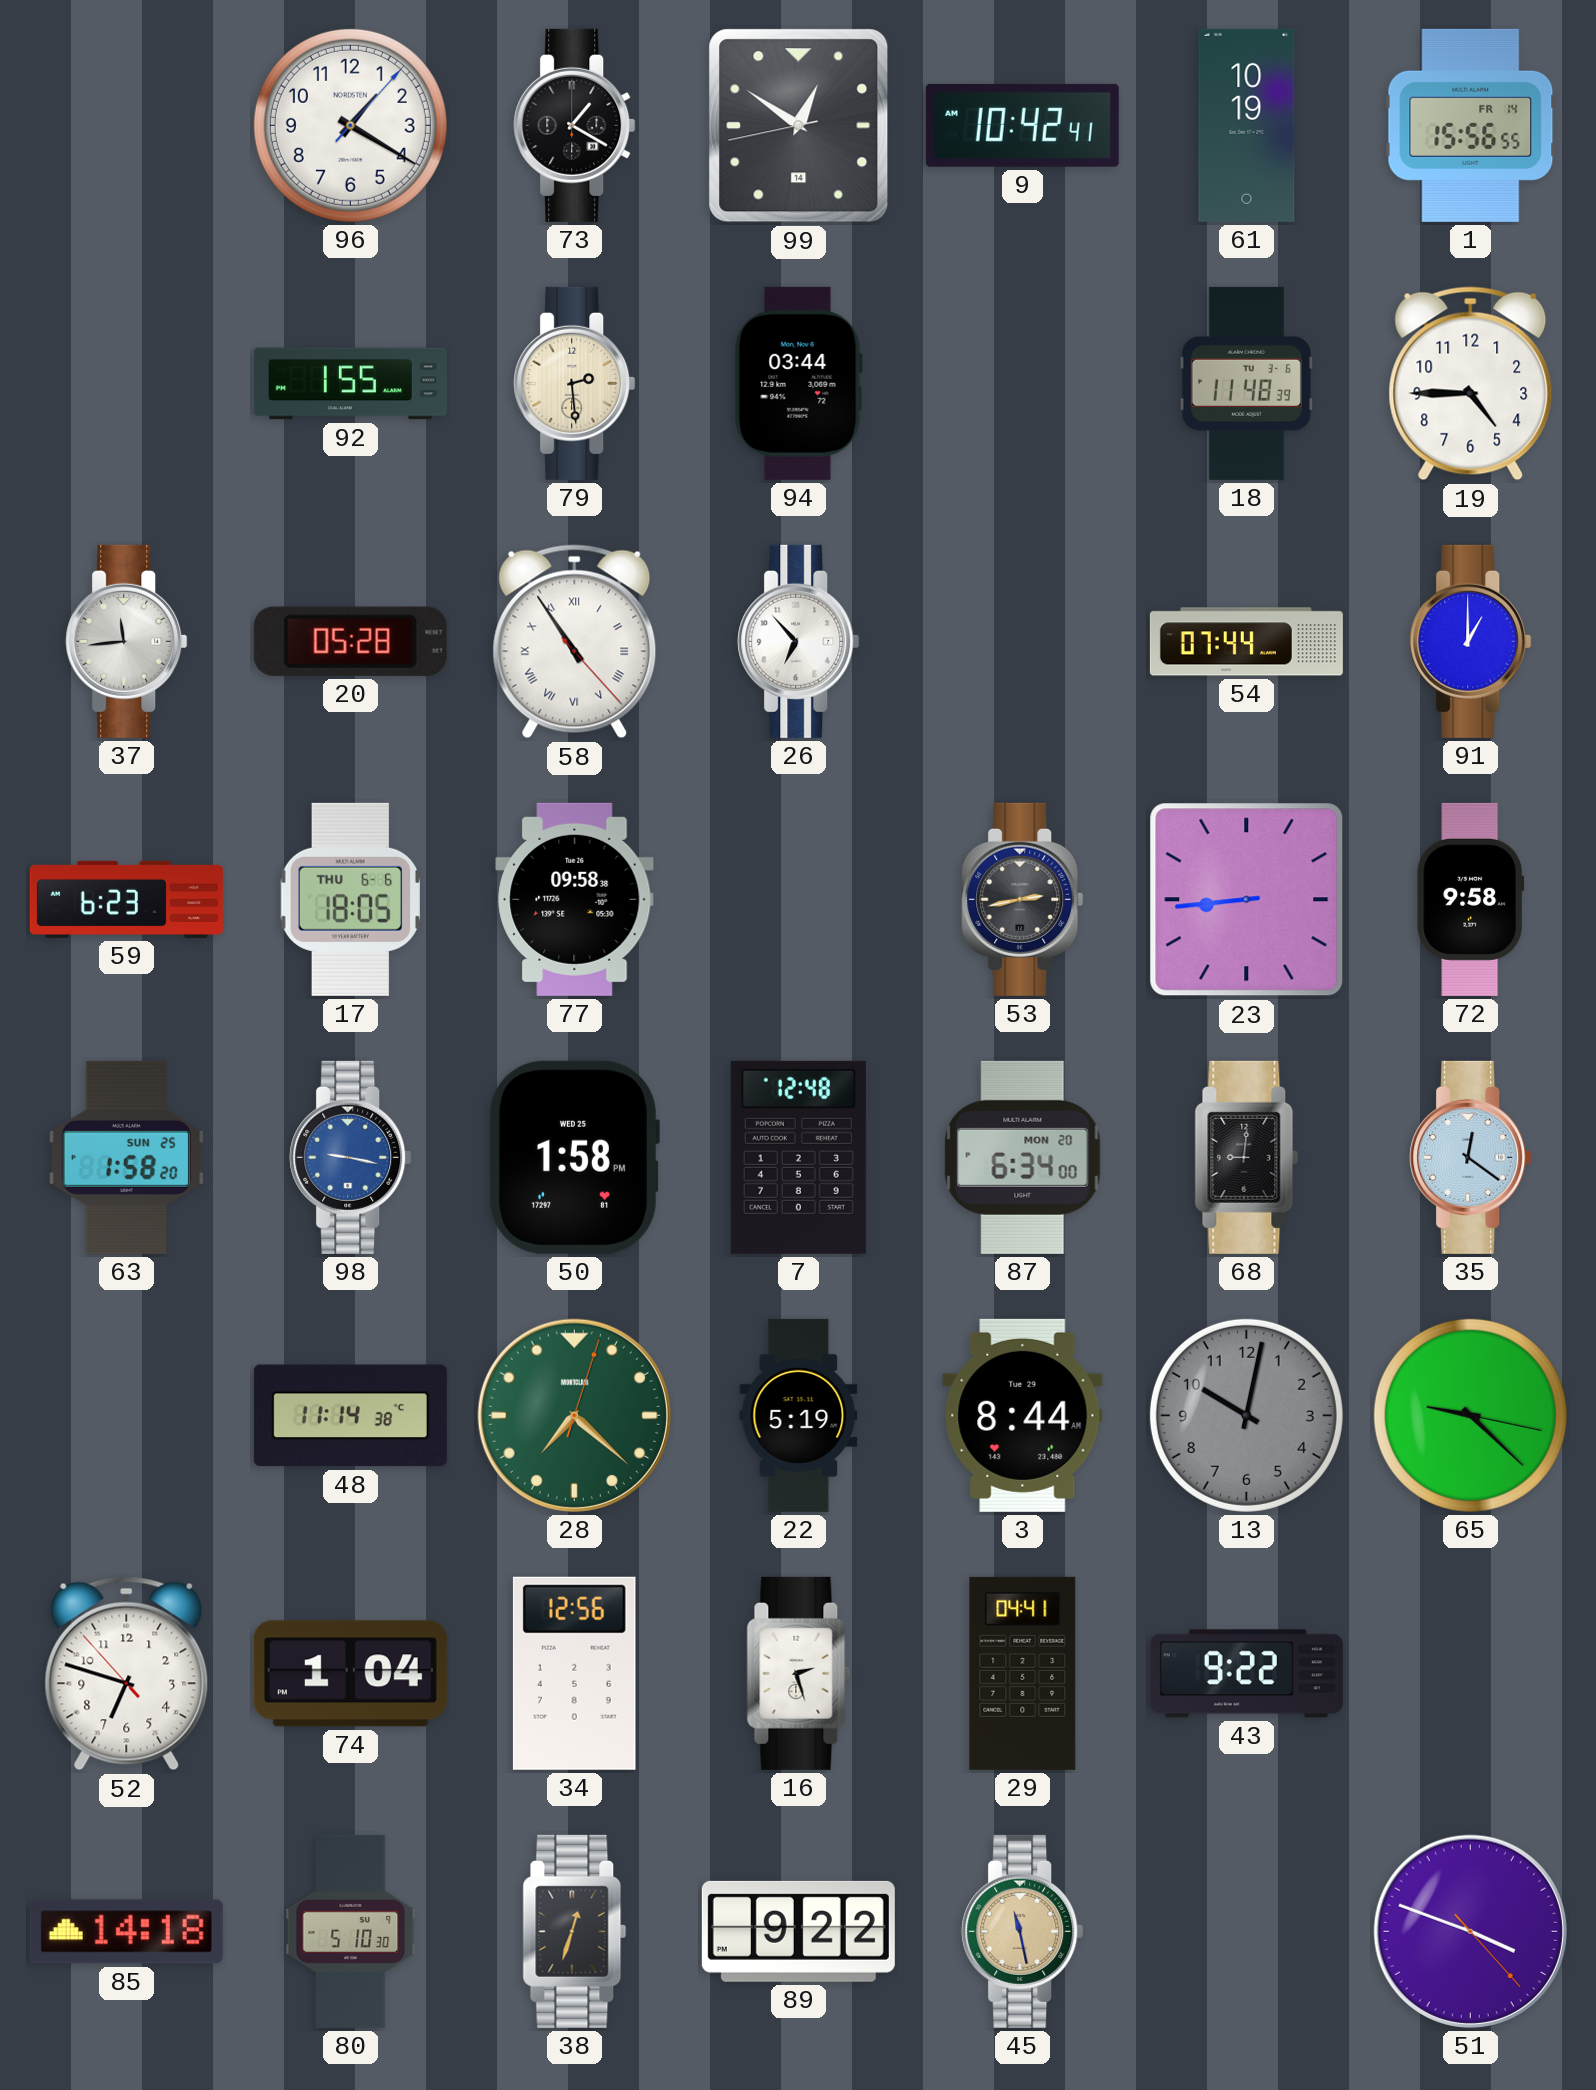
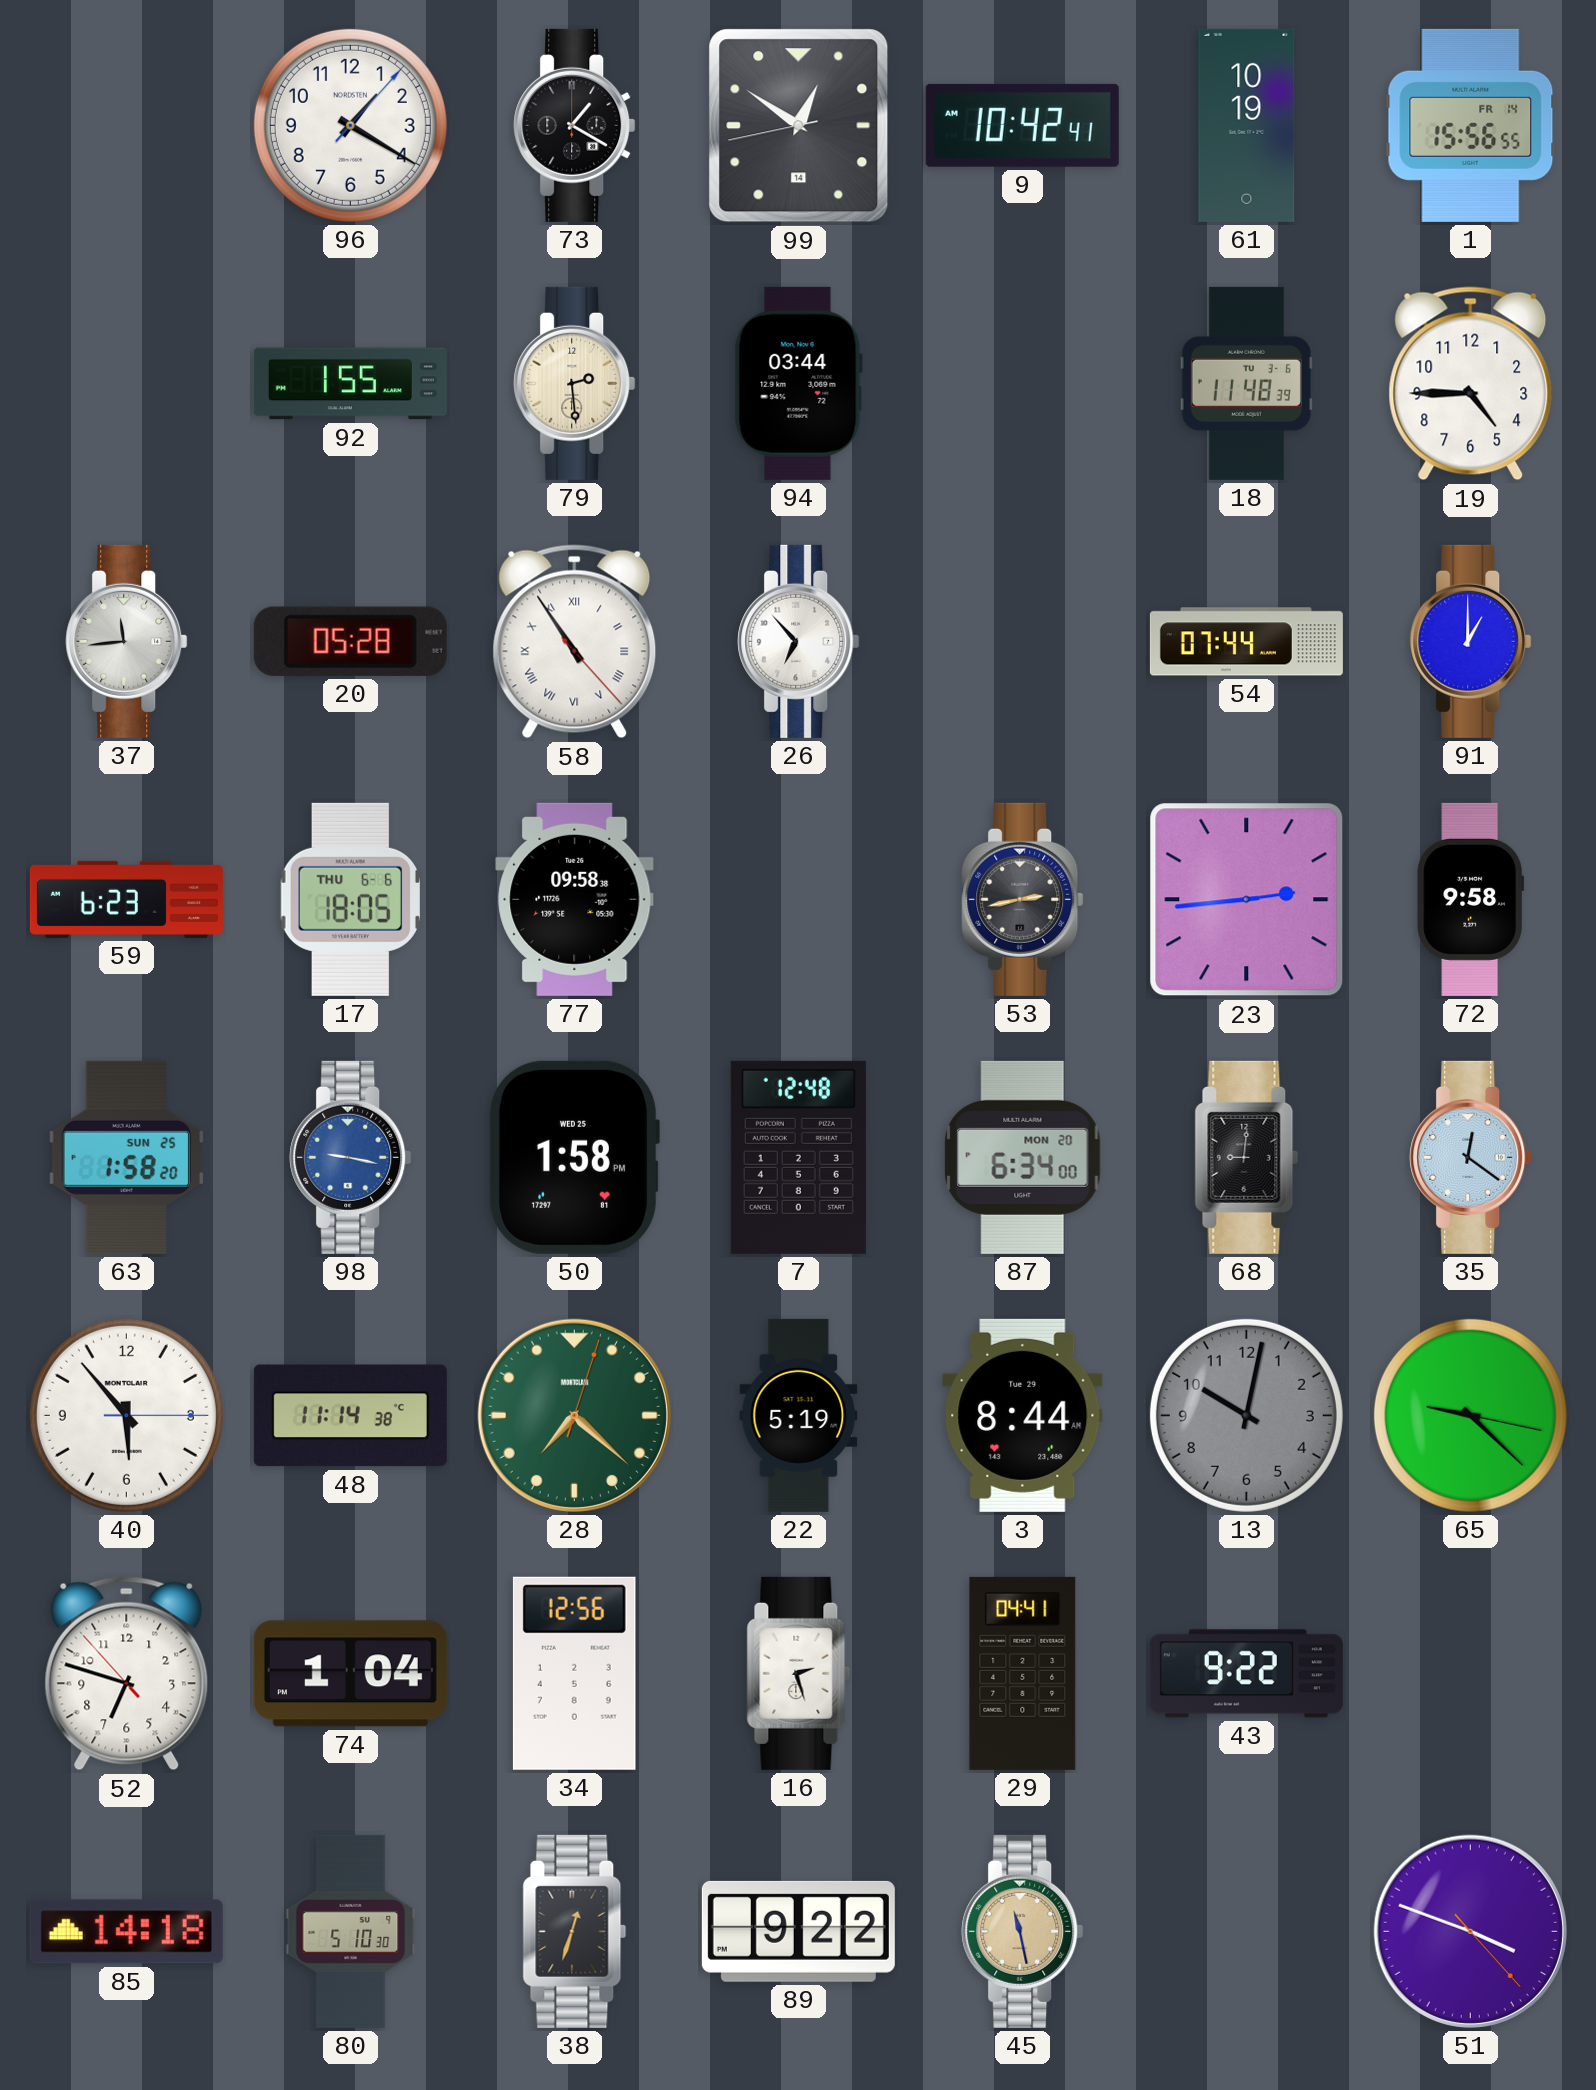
23: 8:44 -> 2:44 (1247, 900)
40: none -> 5:53 (126, 1415)
